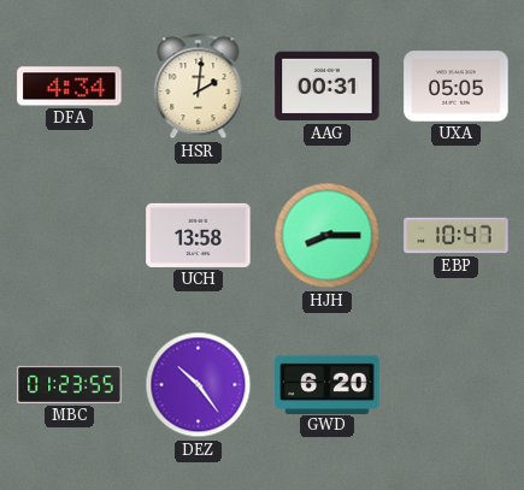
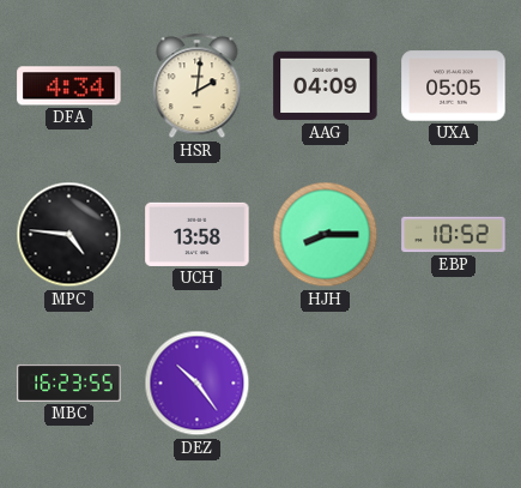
AAG: 00:31 -> 04:09 (326, 86)
MPC: none -> 4:46 (69, 235)
EBP: 10:47 -> 10:52 (454, 235)
MBC: 01:23 -> 16:23 (69, 382)
GWD: 6:20 -> none (328, 384)
